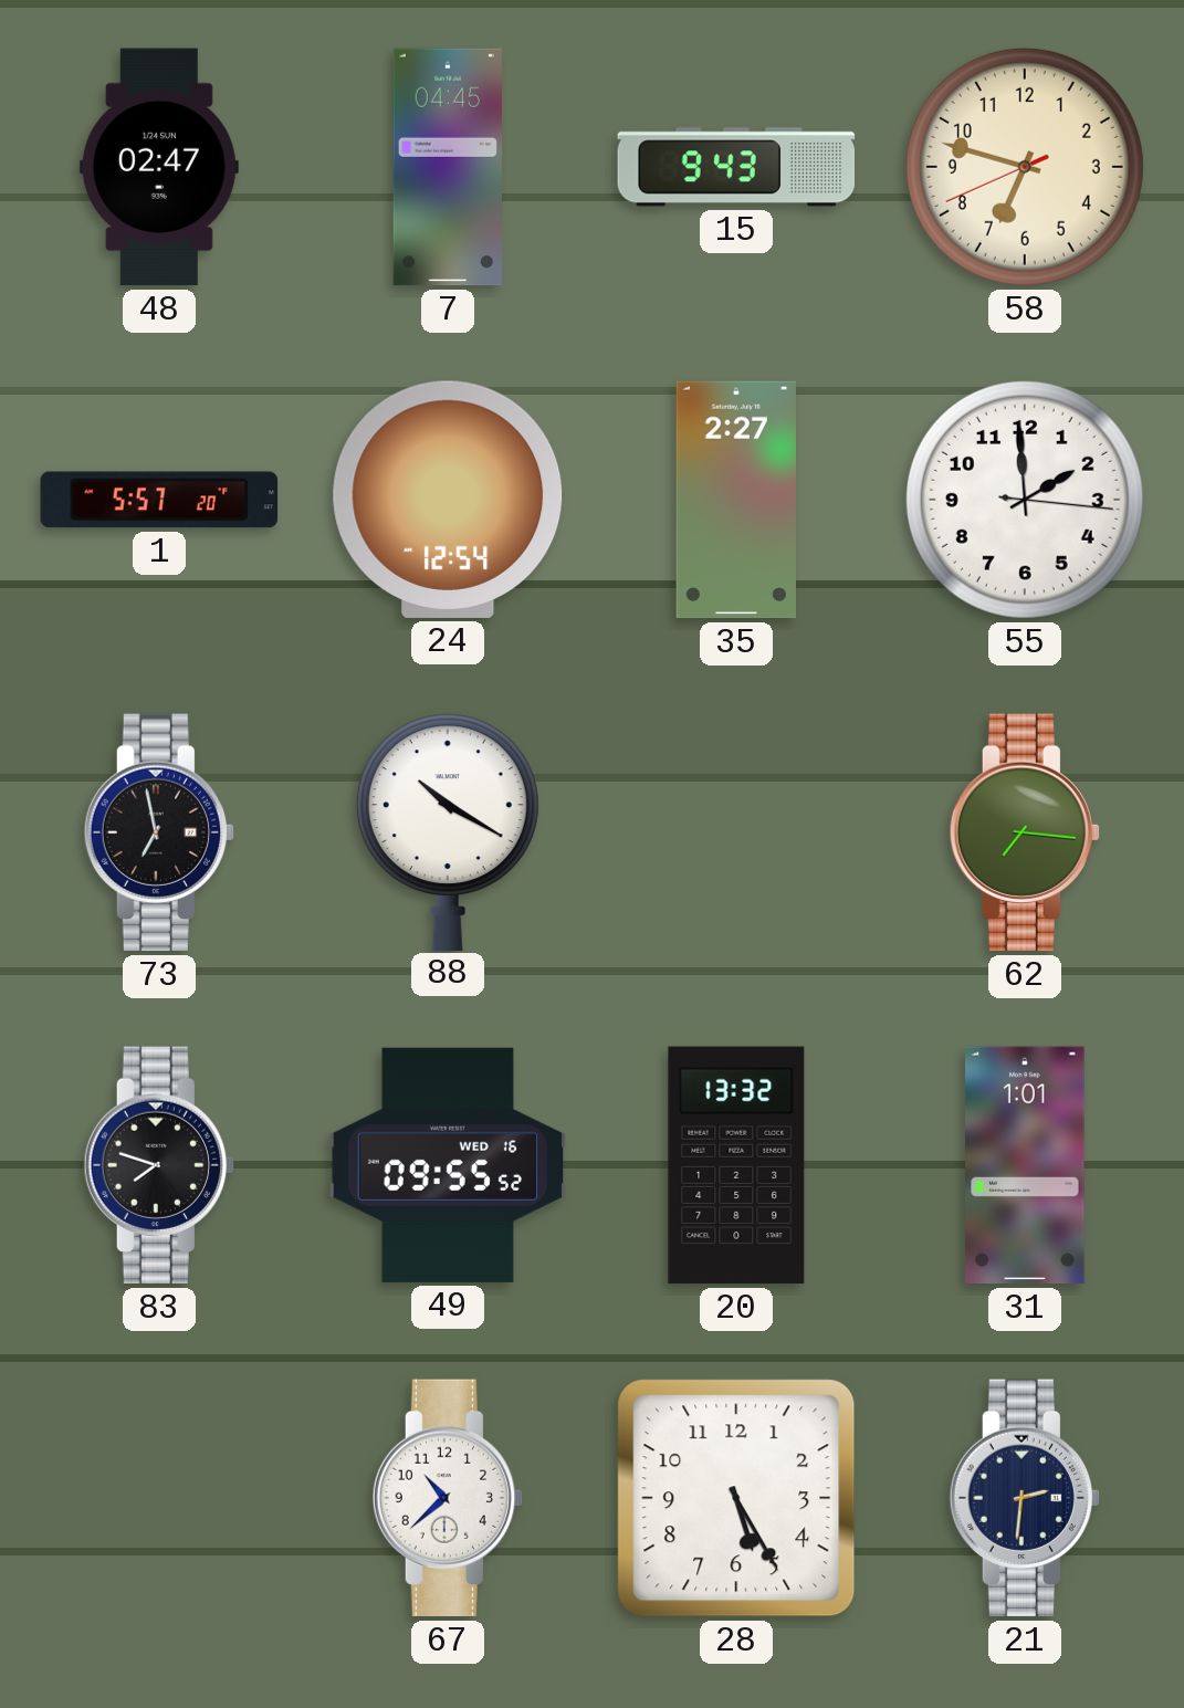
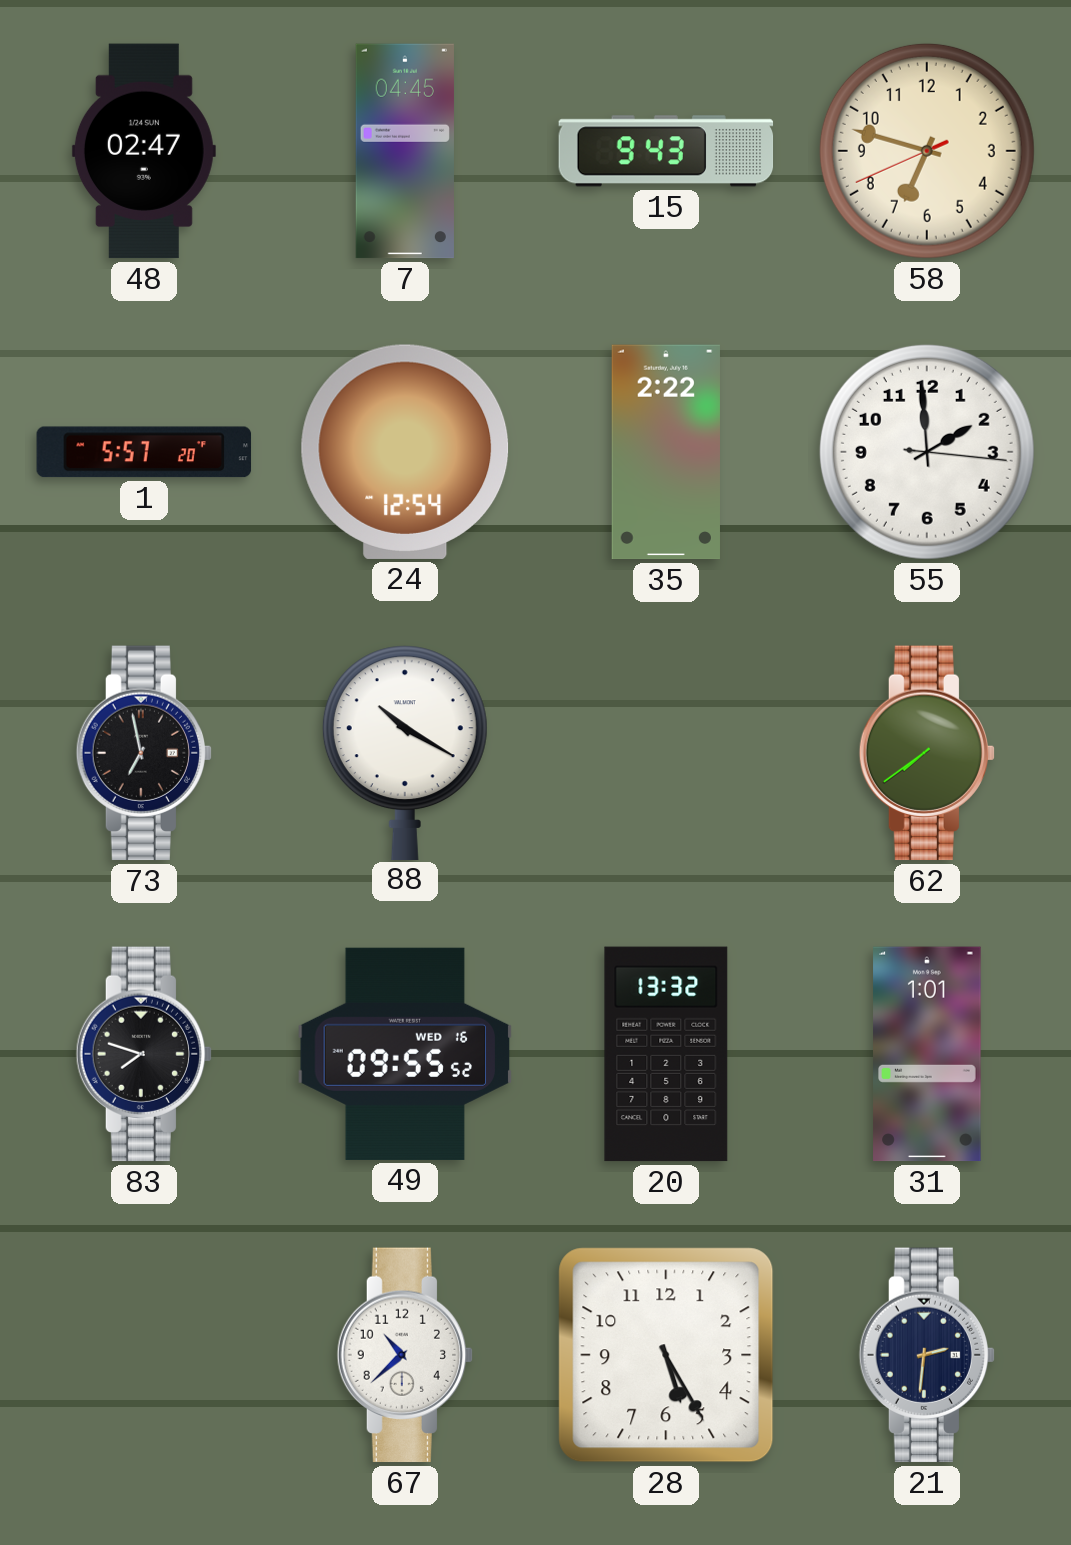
35: 2:27 -> 2:22 (666, 452)
62: 7:16 -> 7:39 (926, 753)
